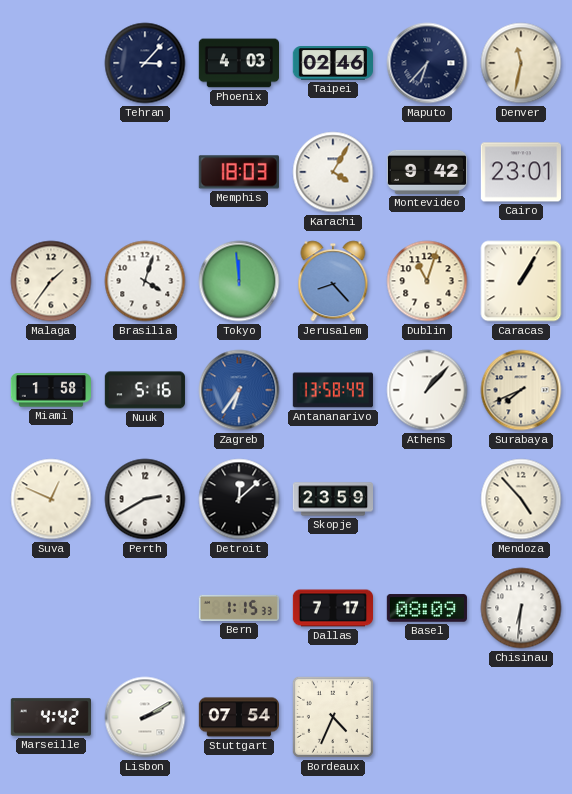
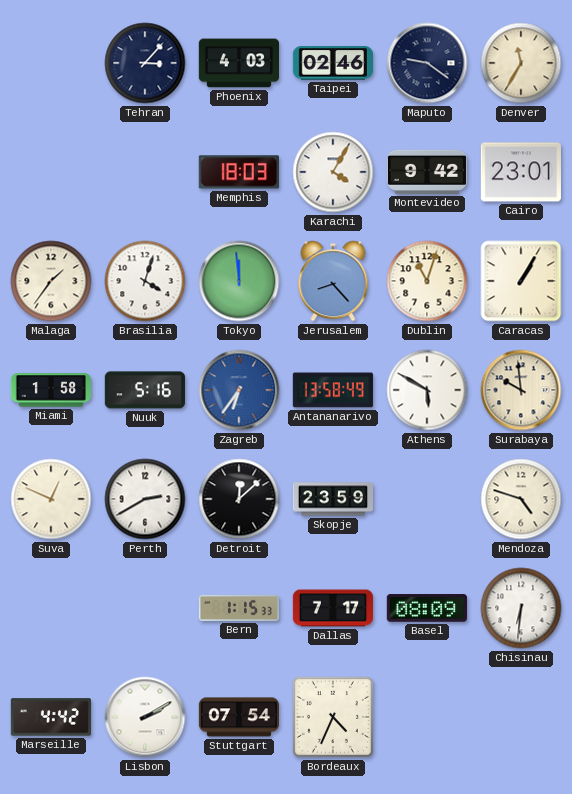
Maputo: 6:37 -> 9:21 (427, 63)
Denver: 11:32 -> 11:35 (521, 63)
Athens: 1:07 -> 5:50 (427, 390)
Surabaya: 7:41 -> 9:59 (521, 390)
Mendoza: 4:53 -> 4:48 (521, 499)
